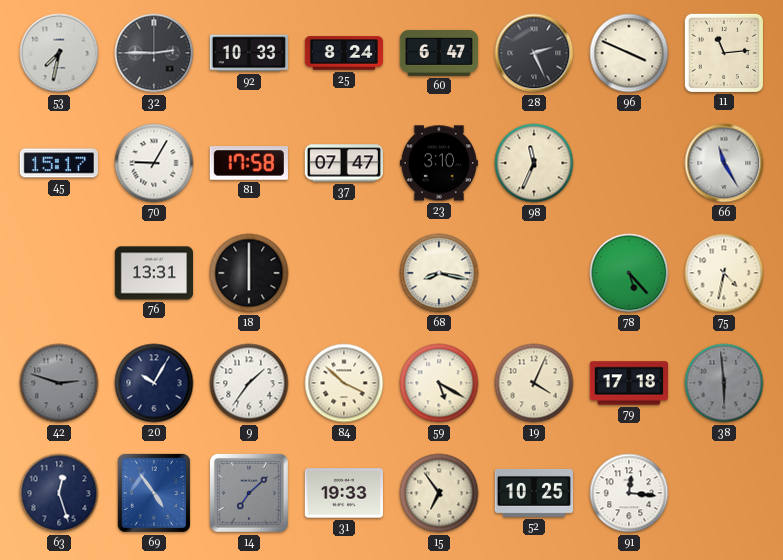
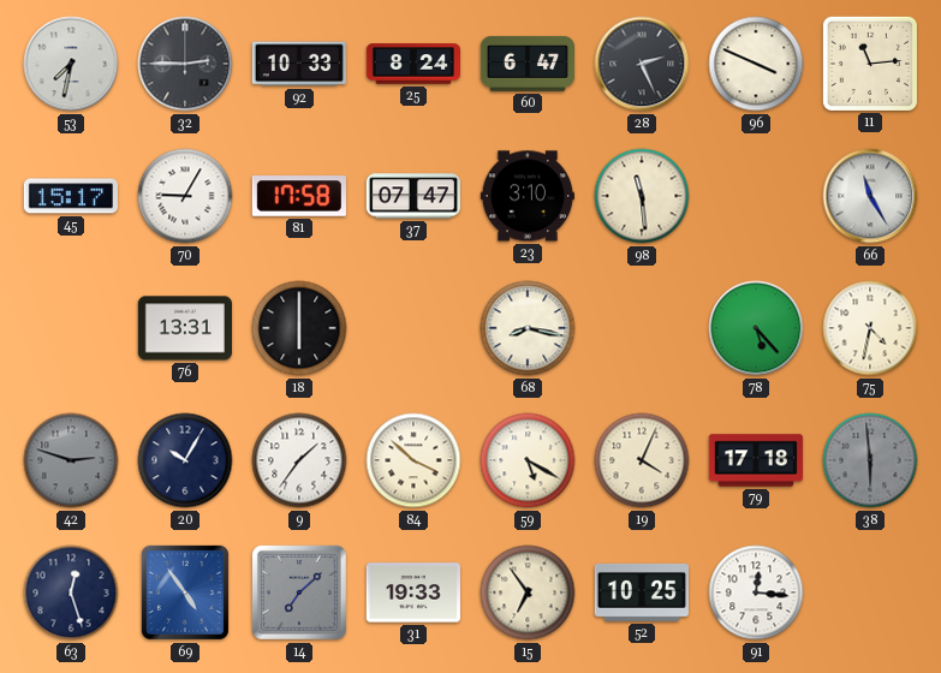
98: 11:34 -> 11:29 (642, 196)
